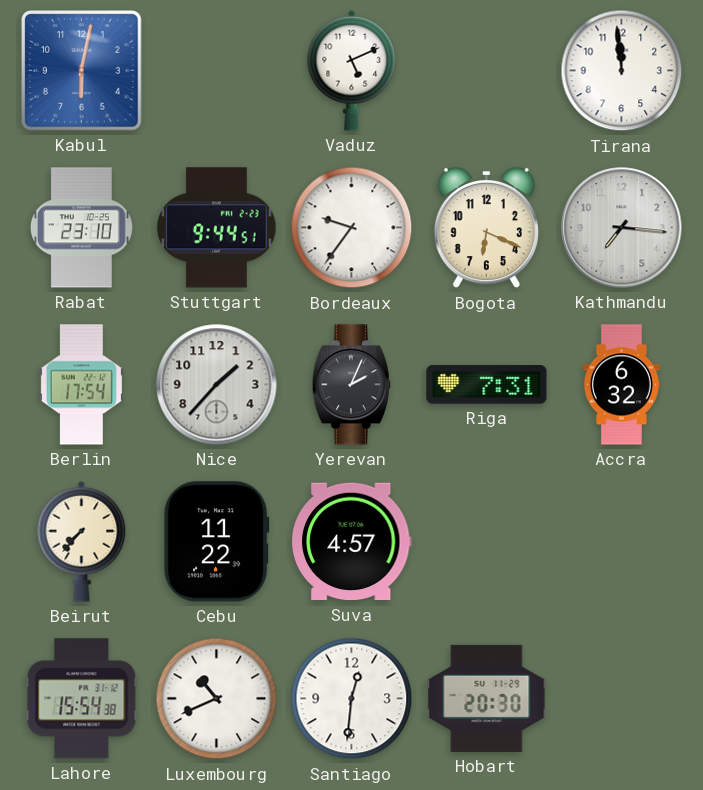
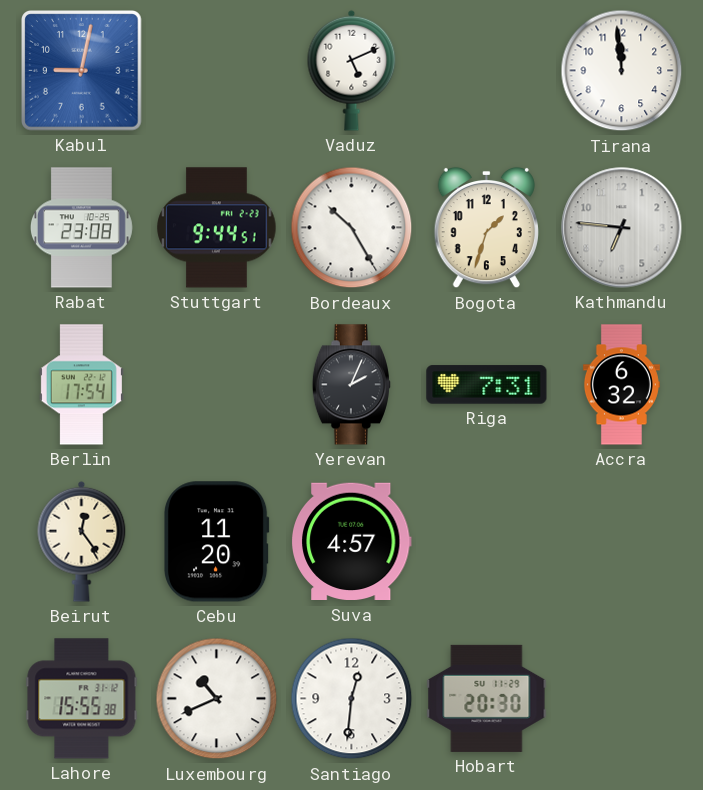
Kabul: 6:02 -> 9:02 (82, 71)
Rabat: 23:10 -> 23:08 (81, 228)
Bordeaux: 9:36 -> 10:25 (352, 228)
Bogota: 6:19 -> 1:33 (486, 228)
Kathmandu: 7:16 -> 6:46 (622, 228)
Nice: 1:37 -> none (217, 385)
Beirut: 7:37 -> 12:24 (82, 541)
Cebu: 11:22 -> 11:20 (217, 542)
Lahore: 15:54 -> 15:55 (82, 699)
